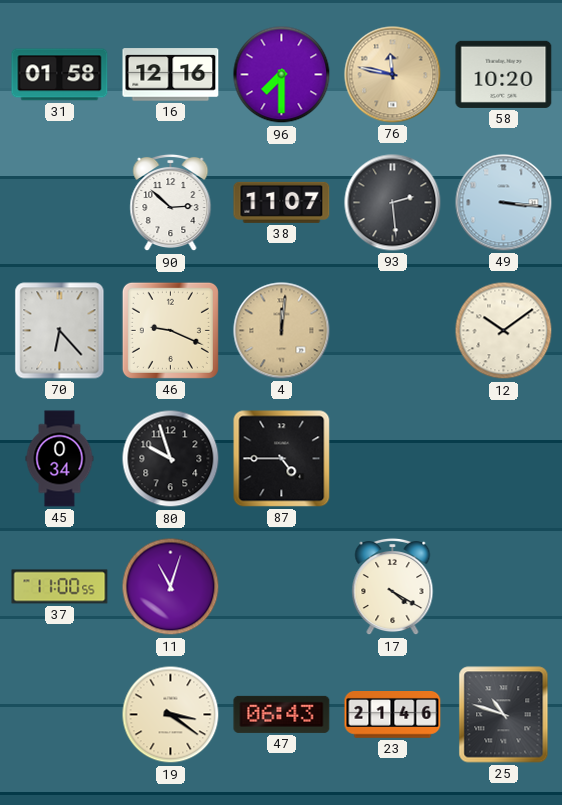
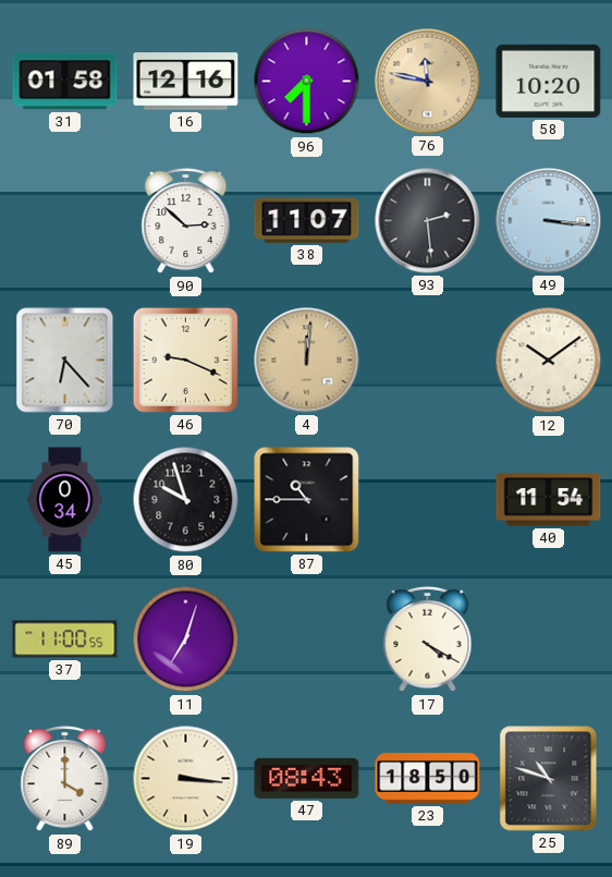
87: 4:45 -> 10:45 (307, 500)
40: none -> 11:54 (549, 500)
11: 11:03 -> 7:03 (186, 640)
89: none -> 4:00 (65, 779)
19: 3:21 -> 3:16 (186, 779)
47: 06:43 -> 08:43 (307, 778)
23: 21:46 -> 18:50 (428, 779)
